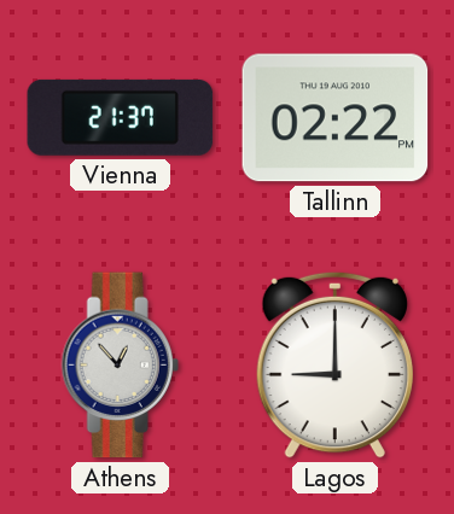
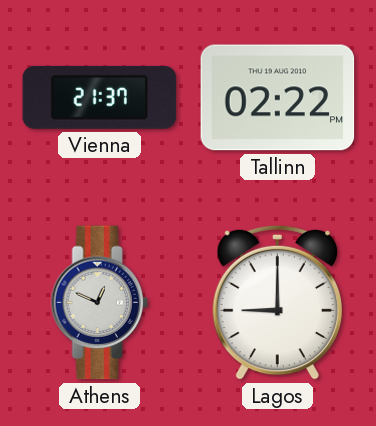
Athens: 12:53 -> 12:49 (99, 303)
